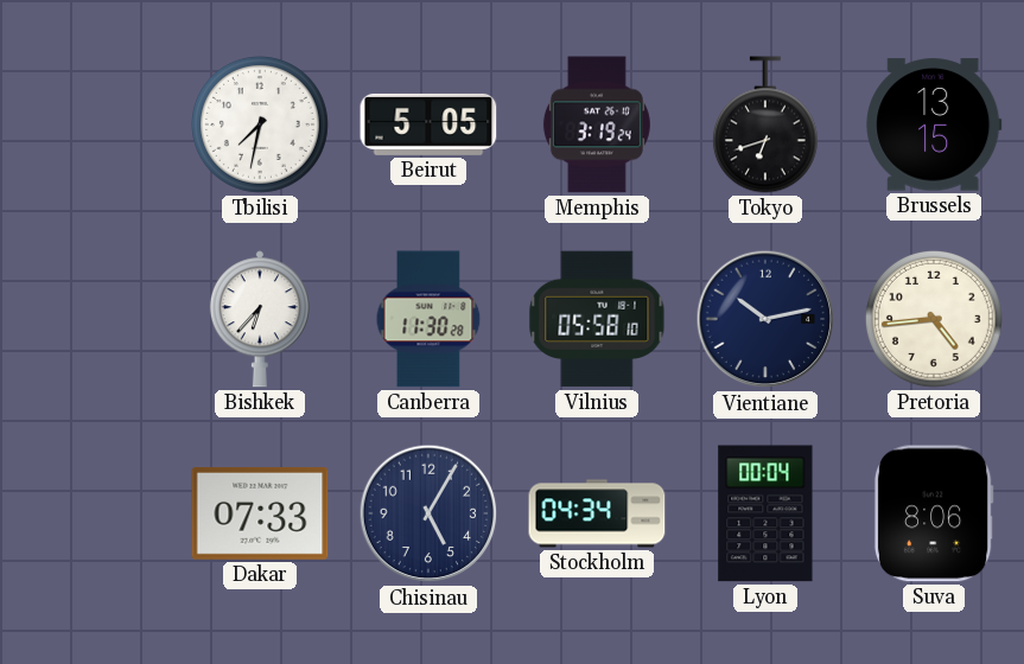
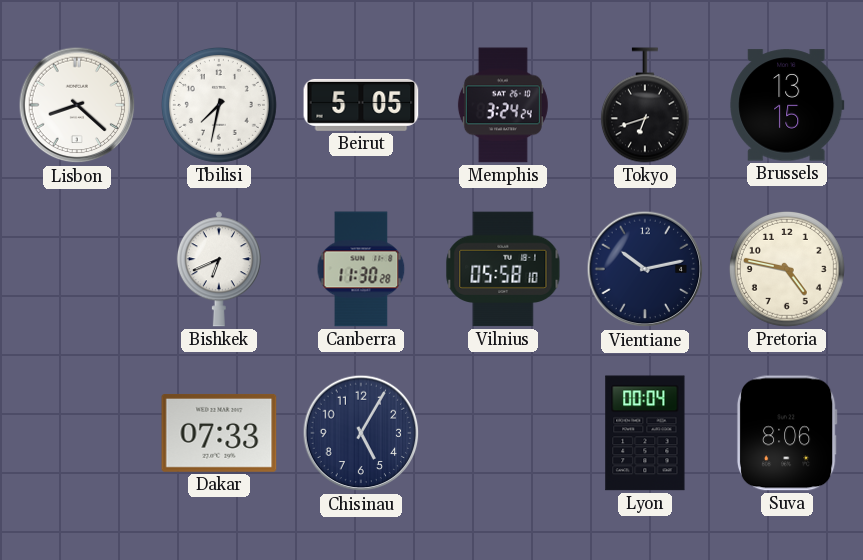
Lisbon: none -> 8:22 (77, 105)
Memphis: 3:19 -> 3:24 (503, 105)
Bishkek: 6:37 -> 6:41 (219, 269)
Pretoria: 4:44 -> 4:47 (787, 269)
Stockholm: 04:34 -> none (597, 513)
